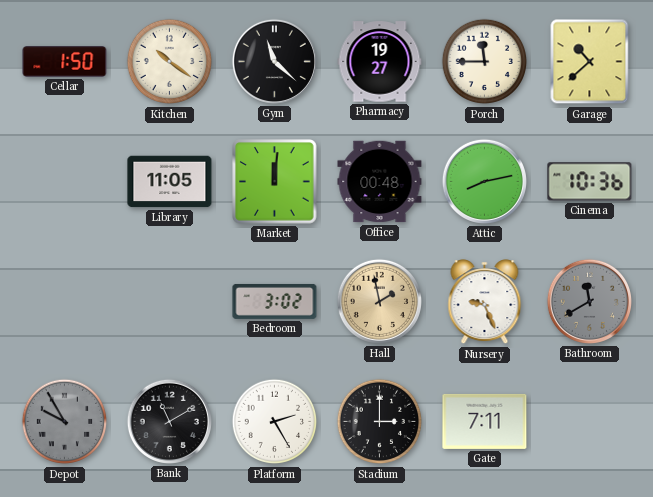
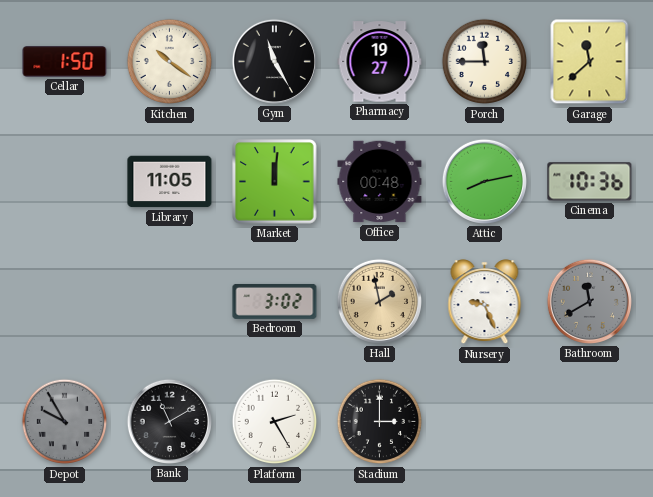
Gym: 11:22 -> 11:25 (274, 61)
Garage: 10:38 -> 11:38 (590, 62)
Gate: 7:11 -> none (485, 421)
